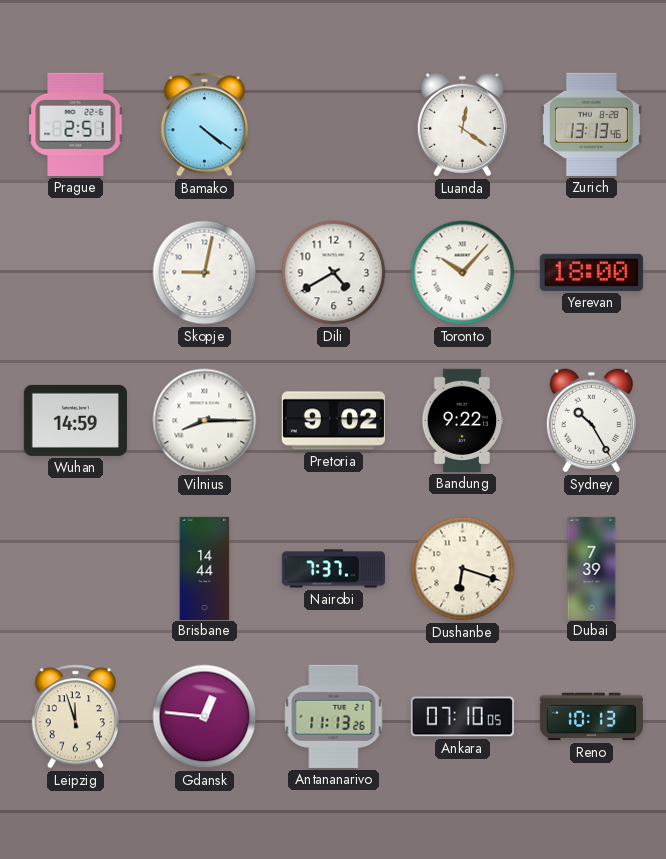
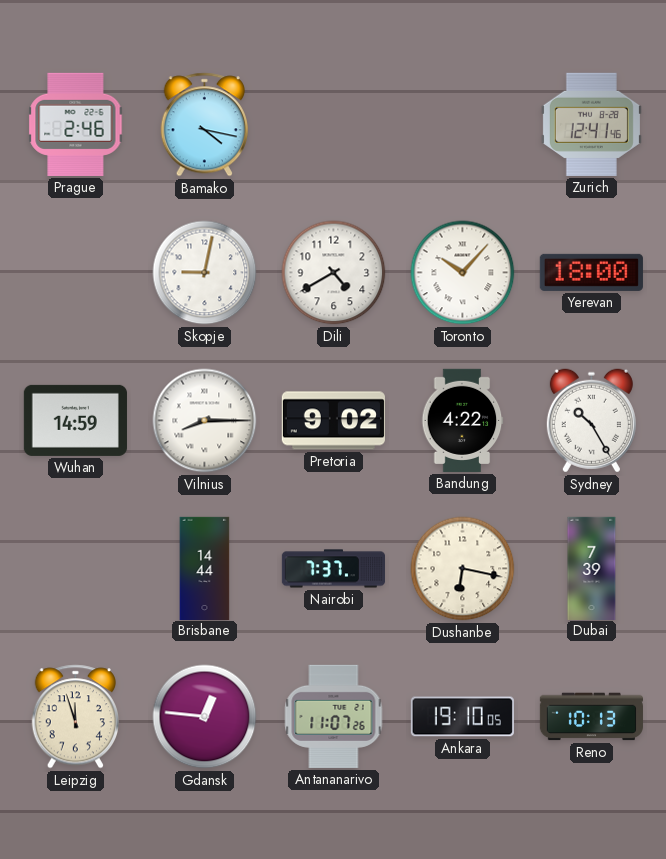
Prague: 2:51 -> 2:46 (76, 124)
Bamako: 4:21 -> 4:17 (204, 125)
Luanda: 12:21 -> none (462, 125)
Zurich: 13:13 -> 12:41 (591, 124)
Bandung: 9:22 -> 4:22 (462, 420)
Dushanbe: 6:18 -> 6:17 (463, 569)
Antananarivo: 11:13 -> 11:07 (334, 716)
Ankara: 07:10 -> 19:10 (462, 717)
